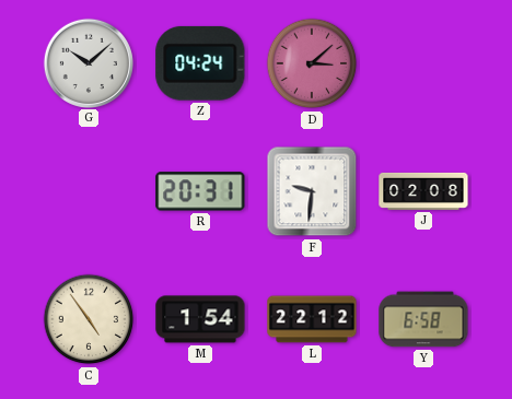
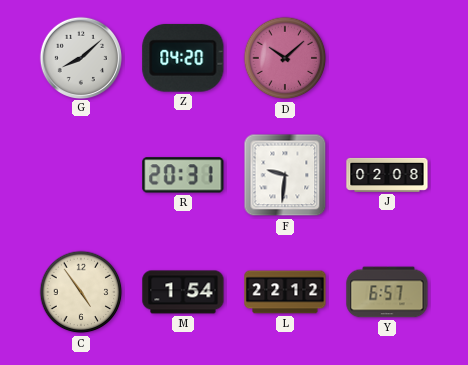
G: 10:08 -> 8:08 (80, 57)
Z: 04:24 -> 04:20 (183, 58)
D: 3:08 -> 10:08 (285, 58)
Y: 6:58 -> 6:57 (387, 292)
